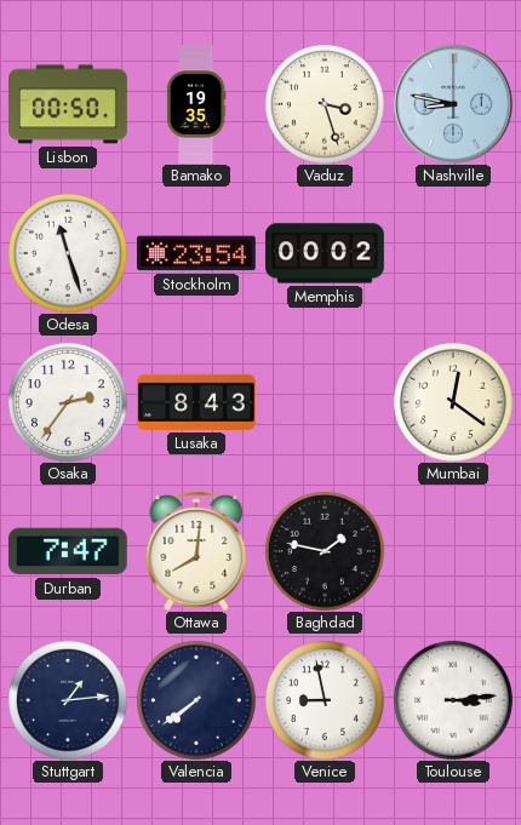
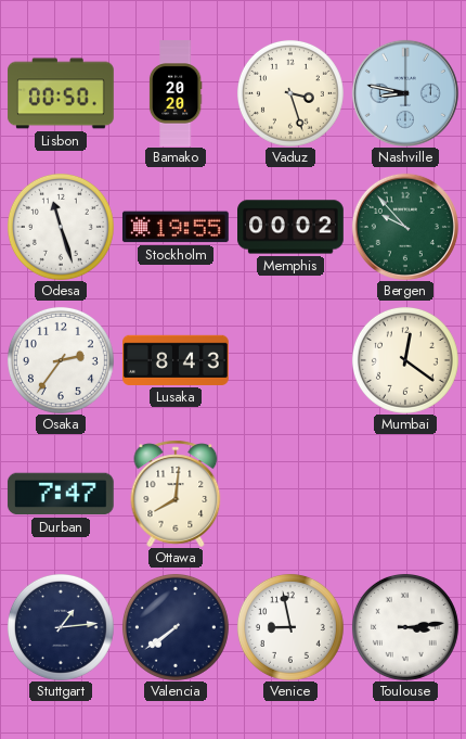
Bamako: 19:35 -> 20:20 (176, 93)
Stockholm: 23:54 -> 19:55 (176, 227)
Bergen: none -> 9:53 (405, 227)
Baghdad: 1:47 -> none (325, 551)
